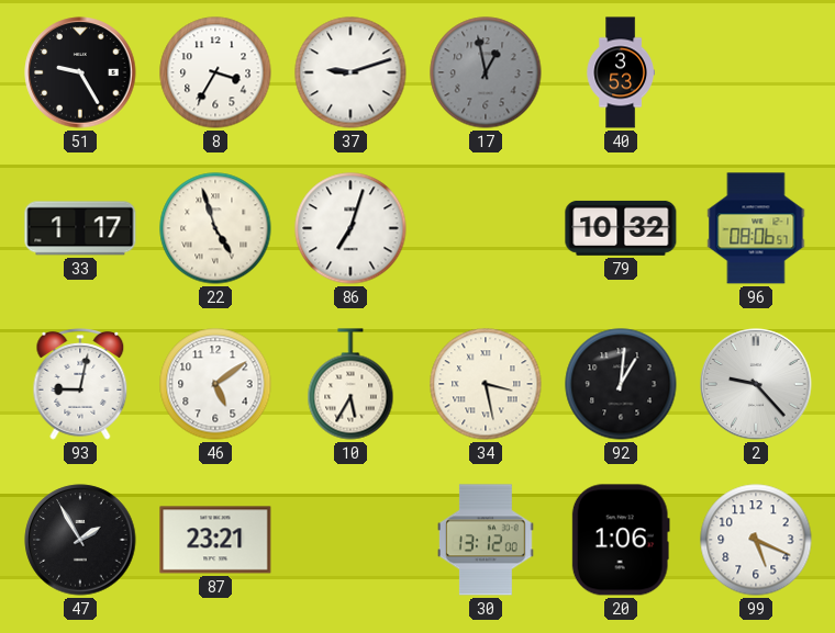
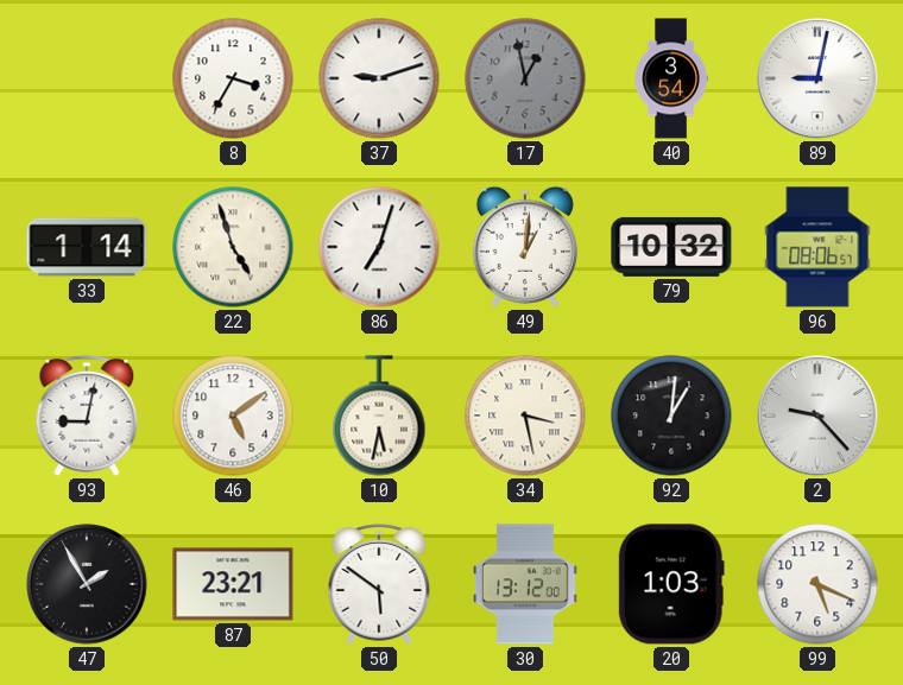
51: 9:25 -> none (80, 72)
40: 3:53 -> 3:54 (671, 78)
89: none -> 9:02 (817, 78)
33: 1:17 -> 1:14 (87, 247)
49: none -> 1:01 (525, 247)
10: 5:35 -> 5:32 (379, 416)
50: none -> 5:51 (379, 585)
20: 1:06 -> 1:03 (671, 584)
